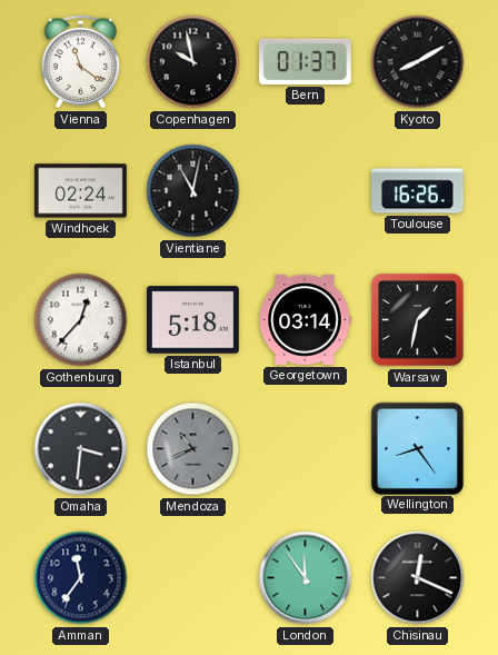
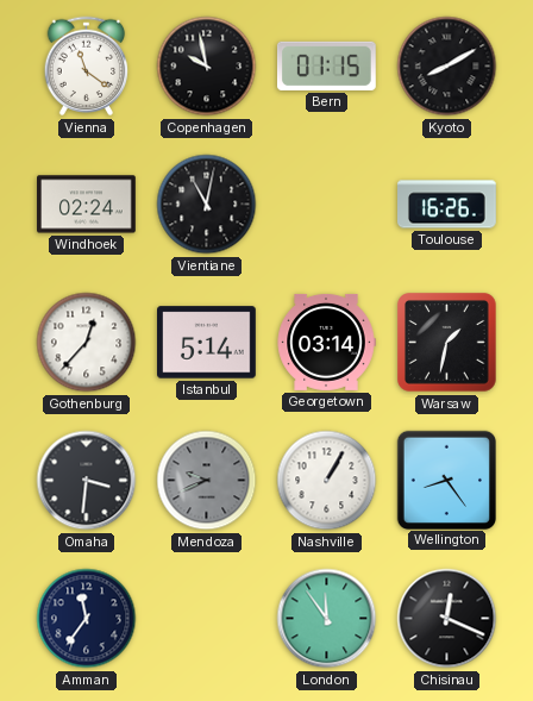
Bern: 01:37 -> 01:15 (326, 65)
Istanbul: 5:18 -> 5:14 (207, 343)
Mendoza: 10:41 -> 9:41 (207, 481)
Nashville: none -> 1:05 (327, 481)
